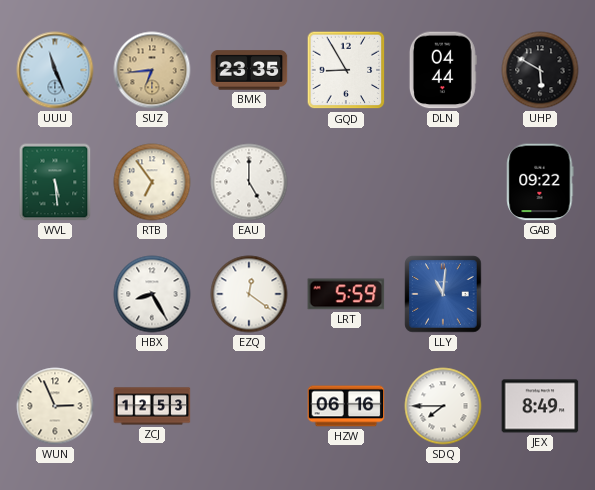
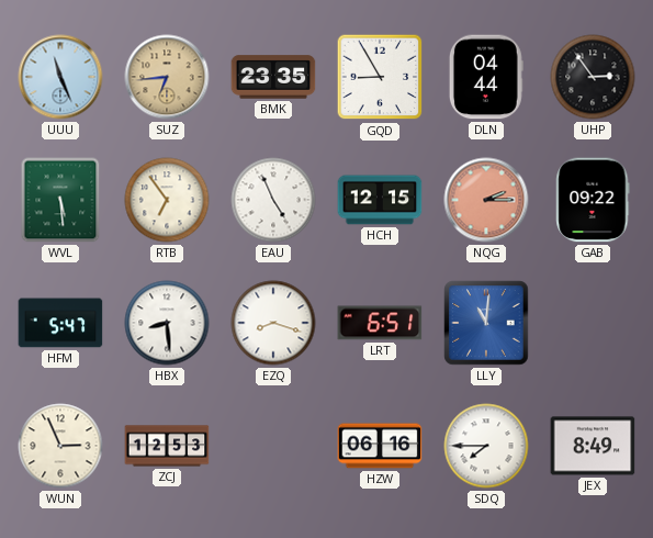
UHP: 5:50 -> 2:54 (593, 77)
EAU: 5:00 -> 4:56 (273, 200)
HCH: none -> 12:15 (380, 200)
NQG: none -> 2:15 (486, 200)
HFM: none -> 5:47 (60, 323)
HBX: 8:25 -> 8:29 (167, 323)
EZQ: 12:21 -> 8:18 (273, 323)
LRT: 5:59 -> 6:51 (380, 323)
